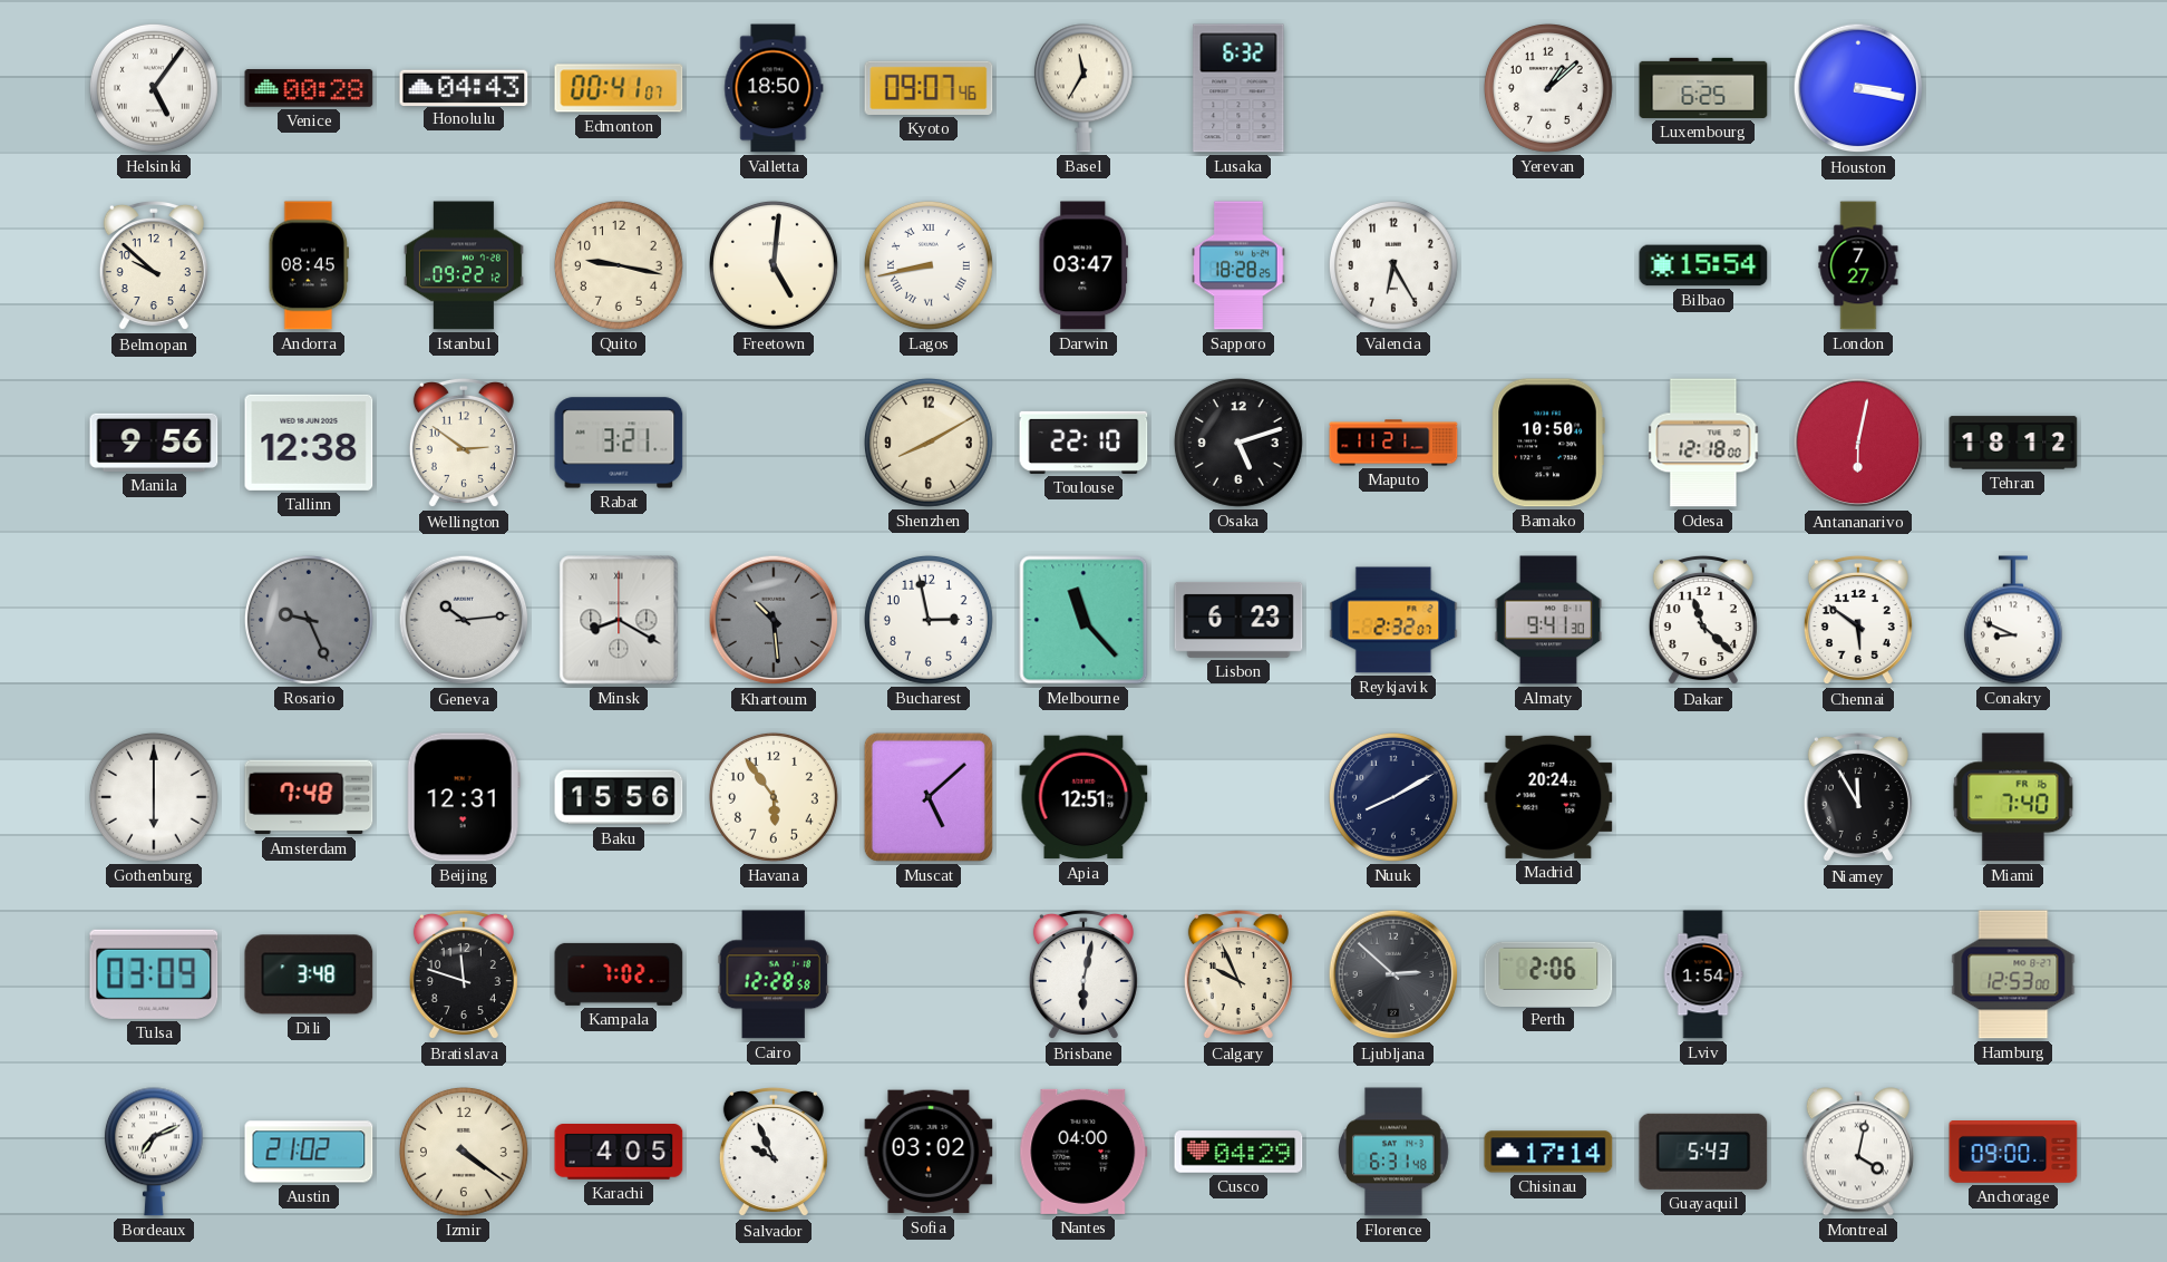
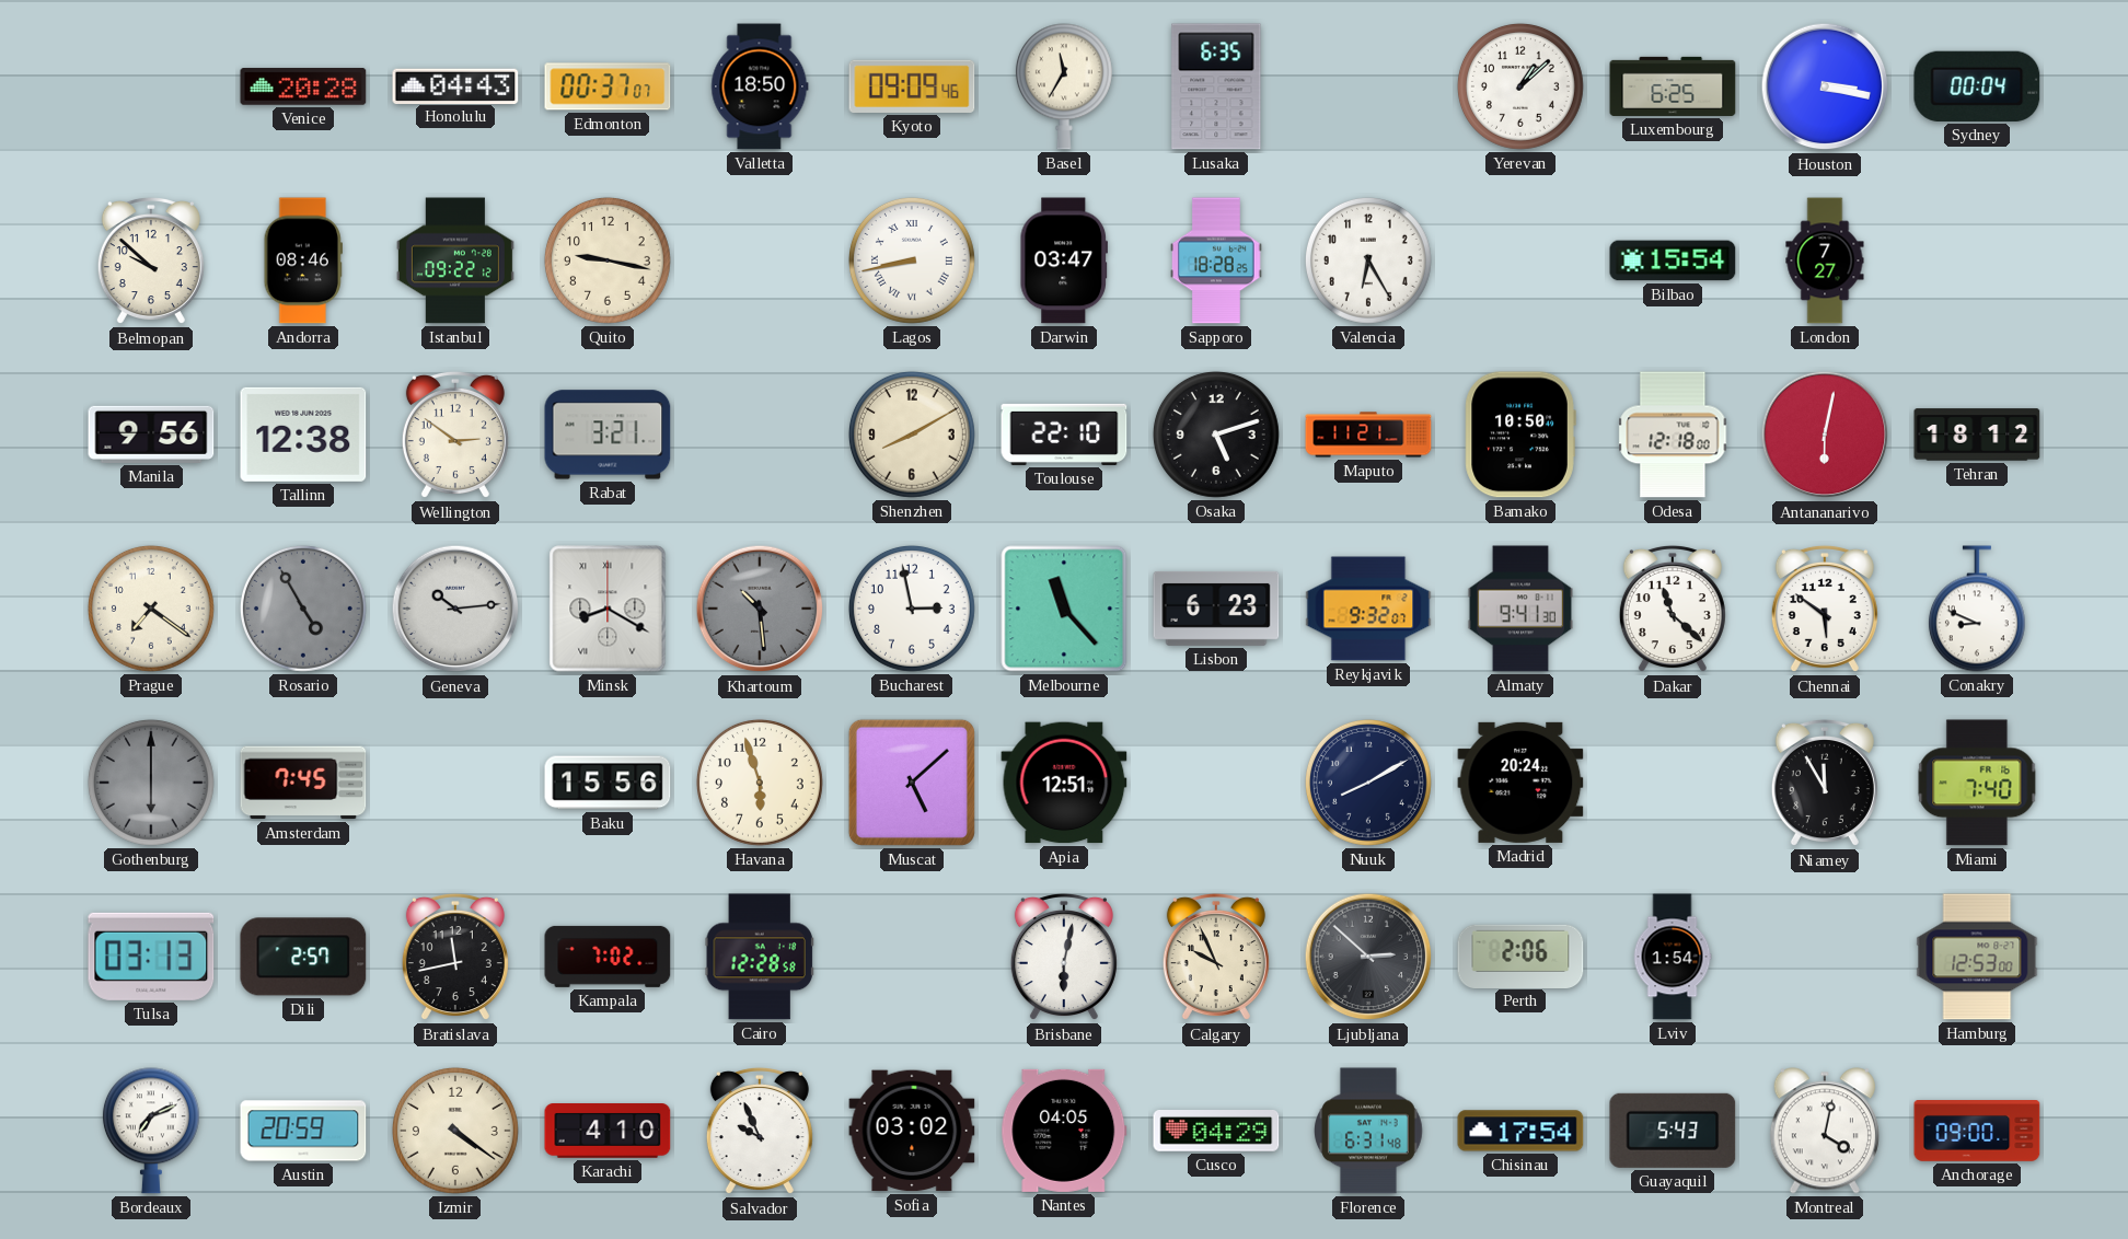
Helsinki: 5:06 -> none (154, 88)
Venice: 00:28 -> 20:28 (303, 86)
Edmonton: 00:41 -> 00:37 (608, 86)
Kyoto: 09:07 -> 09:09 (912, 86)
Lusaka: 6:32 -> 6:35 (1216, 86)
Sydney: none -> 00:04 (1977, 86)
Andorra: 08:45 -> 08:46 (303, 260)
Freetown: 5:01 -> none (774, 265)
Prague: none -> 7:21 (151, 609)
Rosario: 9:26 -> 4:55 (303, 609)
Reykjavik: 2:32 -> 9:32 (1368, 609)
Gothenburg dial: white -> grey (151, 783)
Amsterdam: 7:48 -> 7:45 (303, 783)
Beijing: 12:31 -> none (464, 797)
Havana: 5:54 -> 5:57 (760, 783)
Tulsa: 03:09 -> 03:13 (151, 957)
Dili: 3:48 -> 2:57 (303, 957)
Bratislava: 11:48 -> 11:43 (455, 957)
Austin: 21:02 -> 20:59 (303, 1131)
Karachi: 4:05 -> 4:10 (608, 1132)
Nantes: 04:00 -> 04:05 (1064, 1131)
Chisinau: 17:14 -> 17:54 (1520, 1131)
